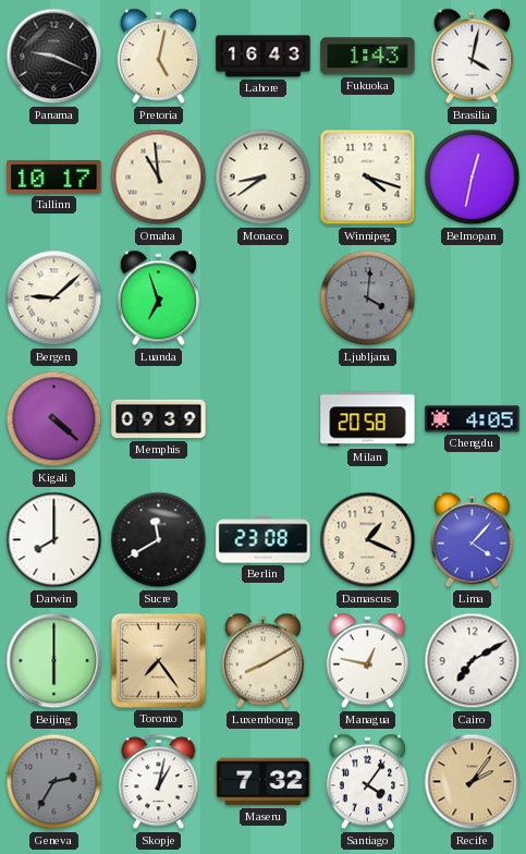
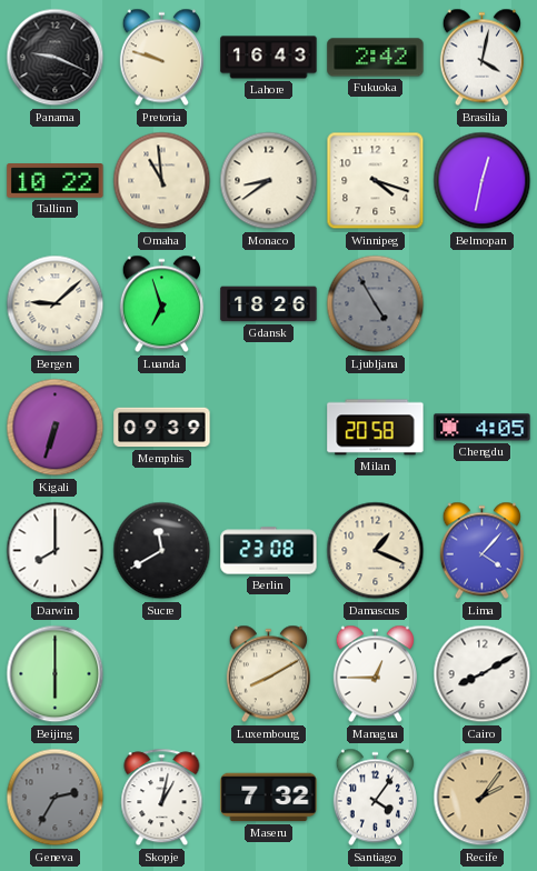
Pretoria: 5:02 -> 9:48 (161, 58)
Fukuoka: 1:43 -> 2:42 (376, 58)
Tallinn: 10:17 -> 10:22 (56, 181)
Gdansk: none -> 18:26 (269, 304)
Ljubljana: 4:01 -> 4:55 (376, 304)
Kigali: 4:22 -> 6:33 (56, 428)
Toronto: 7:24 -> none (158, 660)
Managua: 12:47 -> 12:45 (375, 674)
Cairo: 7:10 -> 8:10 (483, 674)
